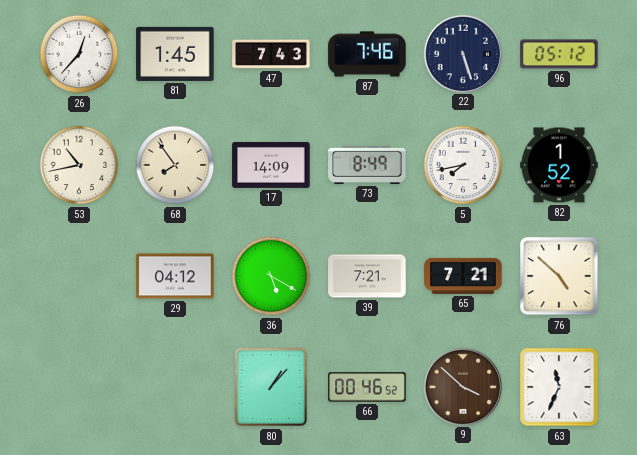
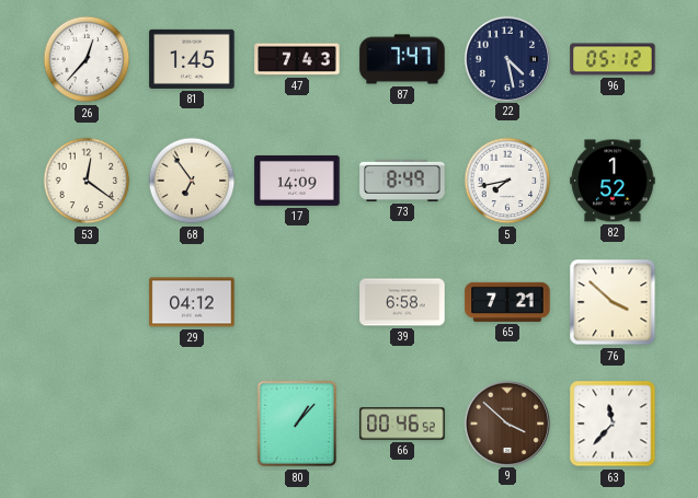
87: 7:46 -> 7:47 (402, 59)
22: 5:27 -> 4:28 (506, 58)
53: 10:43 -> 12:21 (87, 181)
68: 7:54 -> 6:54 (192, 181)
36: 5:20 -> none (271, 276)
39: 7:21 -> 6:58 (402, 302)
76: 4:52 -> 3:52 (613, 302)
63: 11:34 -> 11:37 (613, 424)
